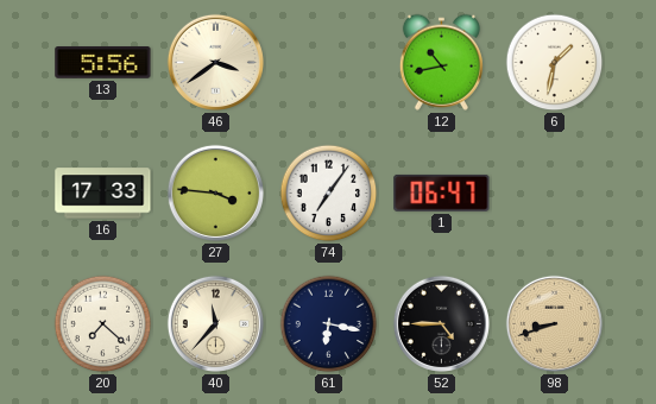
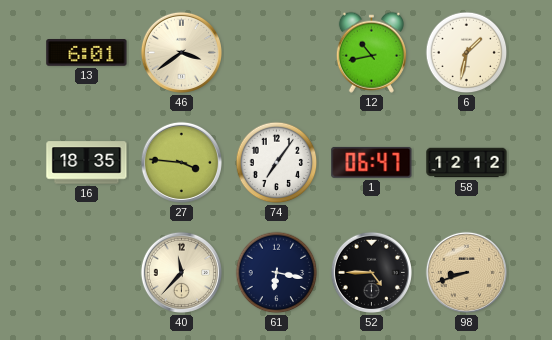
13: 5:56 -> 6:01 (87, 53)
16: 17:33 -> 18:35 (87, 163)
58: none -> 12:12 (467, 163)
20: 7:22 -> none (103, 324)
